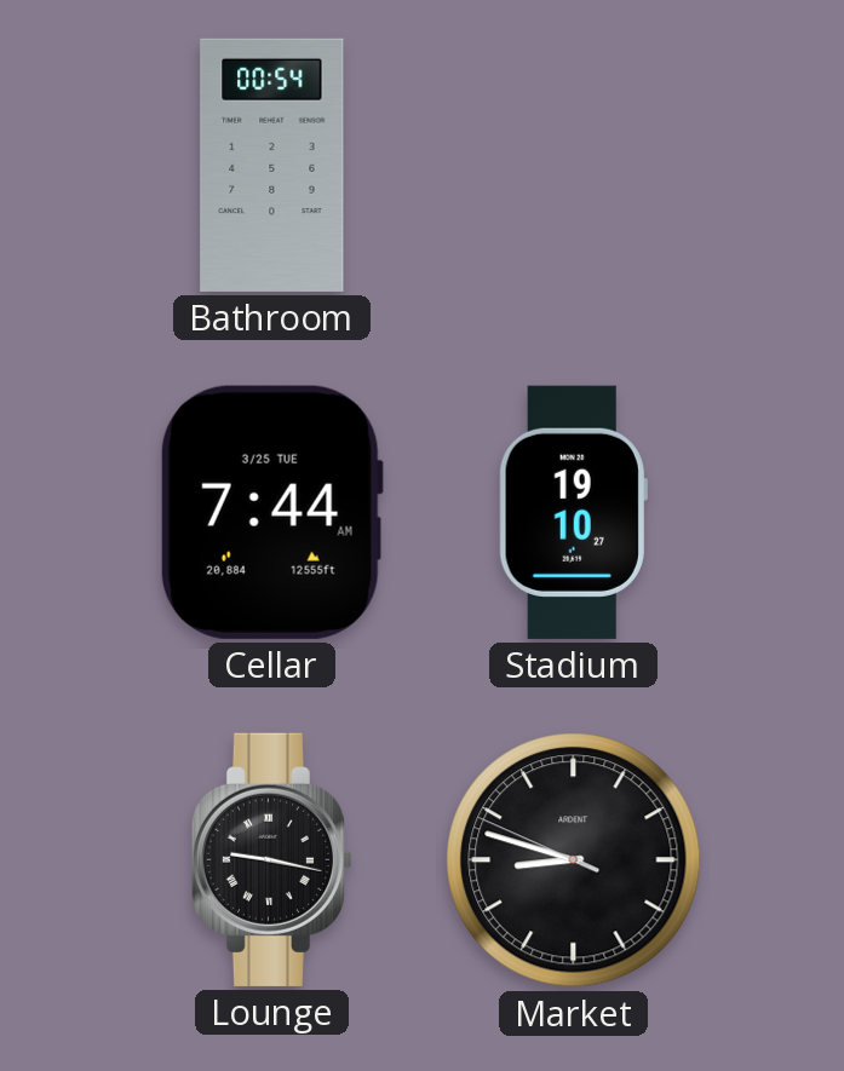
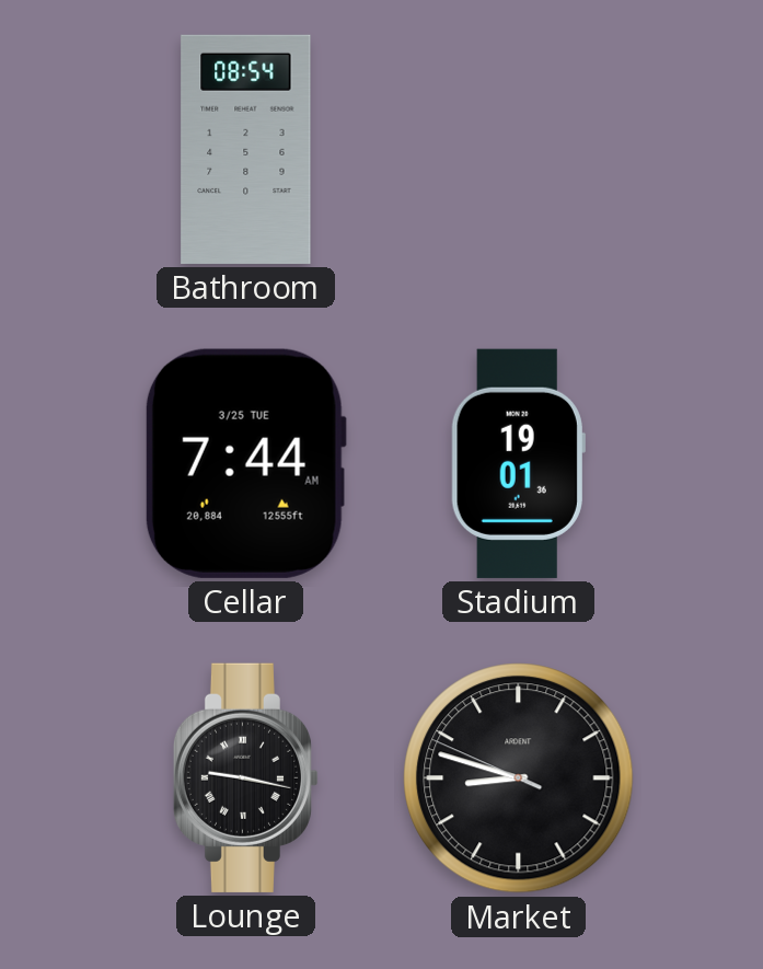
Bathroom: 00:54 -> 08:54 (246, 149)
Stadium: 19:10 -> 19:01 (518, 463)
